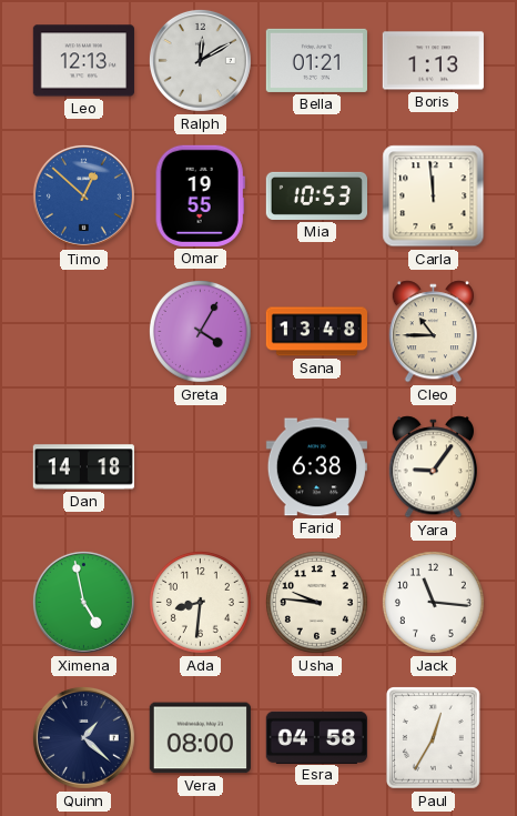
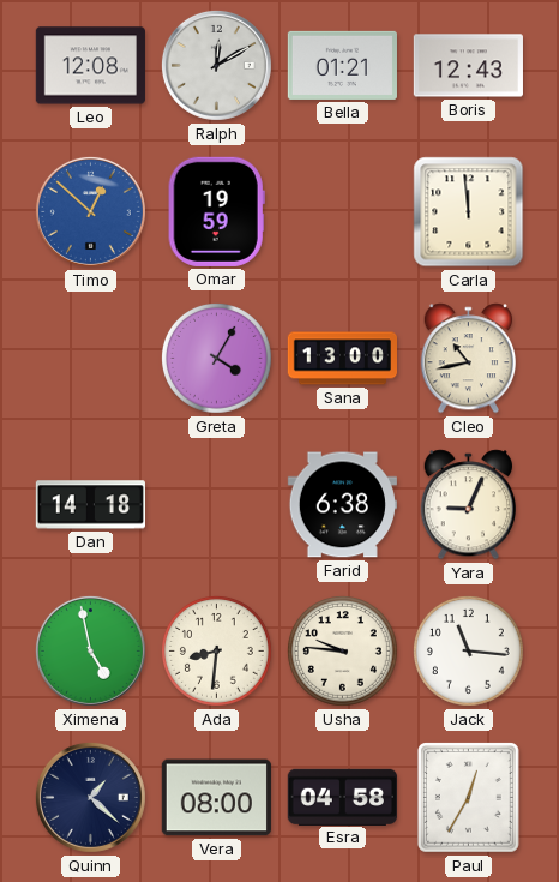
Leo: 12:13 -> 12:08 (90, 66)
Boris: 1:13 -> 12:43 (468, 66)
Omar: 19:55 -> 19:59 (216, 211)
Mia: 10:53 -> none (316, 195)
Sana: 13:48 -> 13:00 (342, 359)
Cleo: 10:45 -> 10:43 (469, 359)
Yara: 9:06 -> 9:04 (469, 505)
